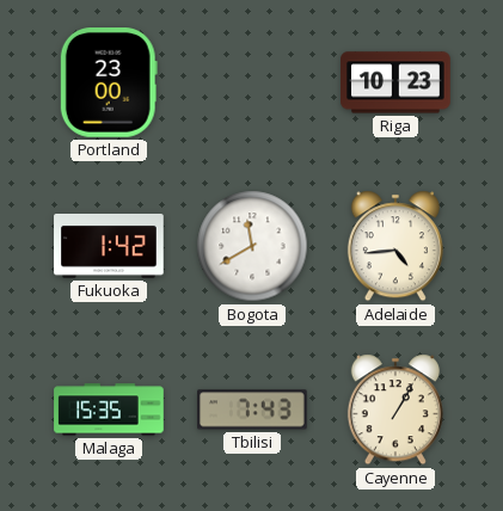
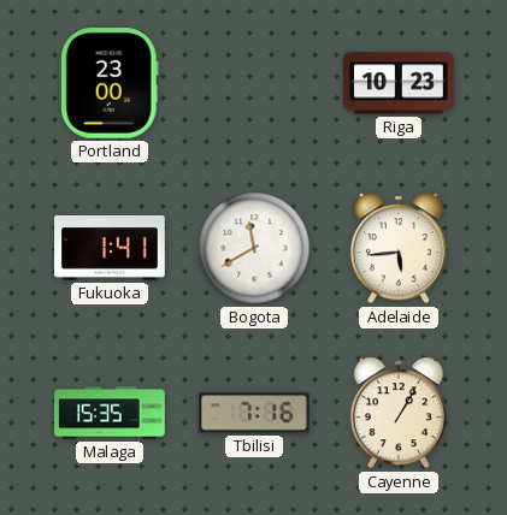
Fukuoka: 1:42 -> 1:41 (110, 249)
Adelaide: 4:44 -> 5:44 (399, 248)
Tbilisi: 7:43 -> 7:16 (255, 413)
